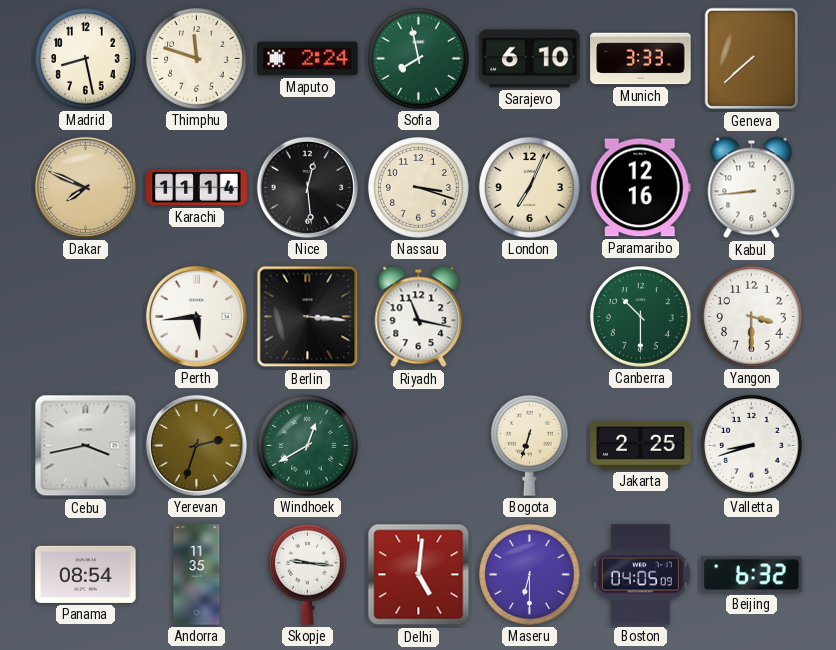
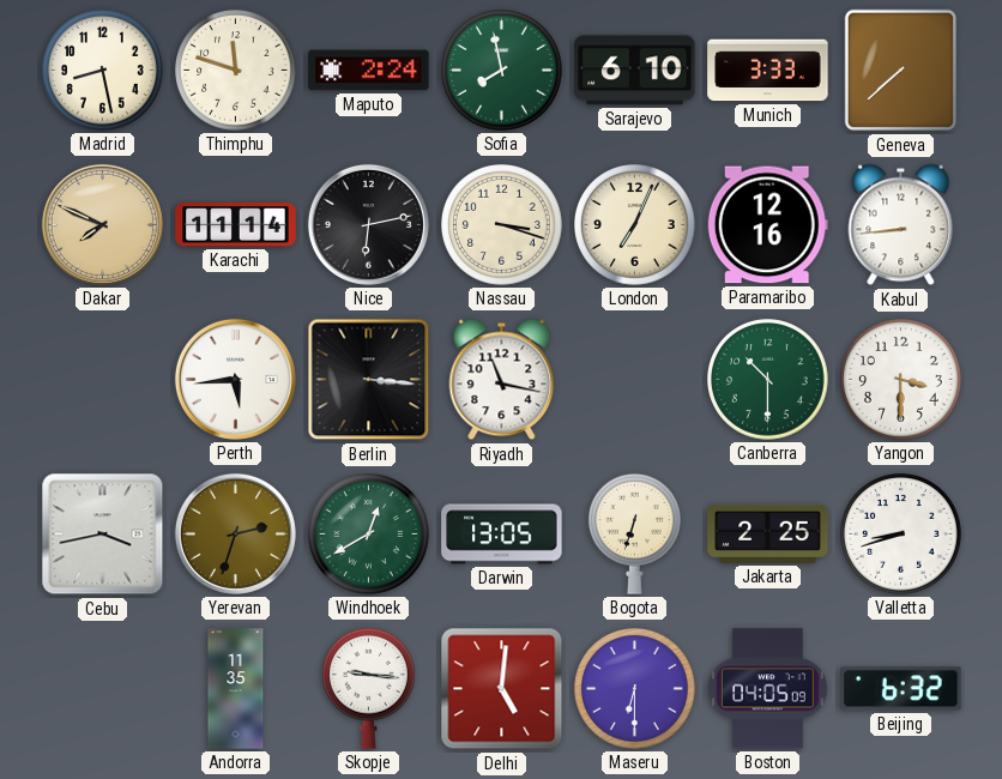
Nice: 12:29 -> 6:13 (368, 224)
Darwin: none -> 13:05 (502, 535)
Panama: 08:54 -> none (86, 574)
